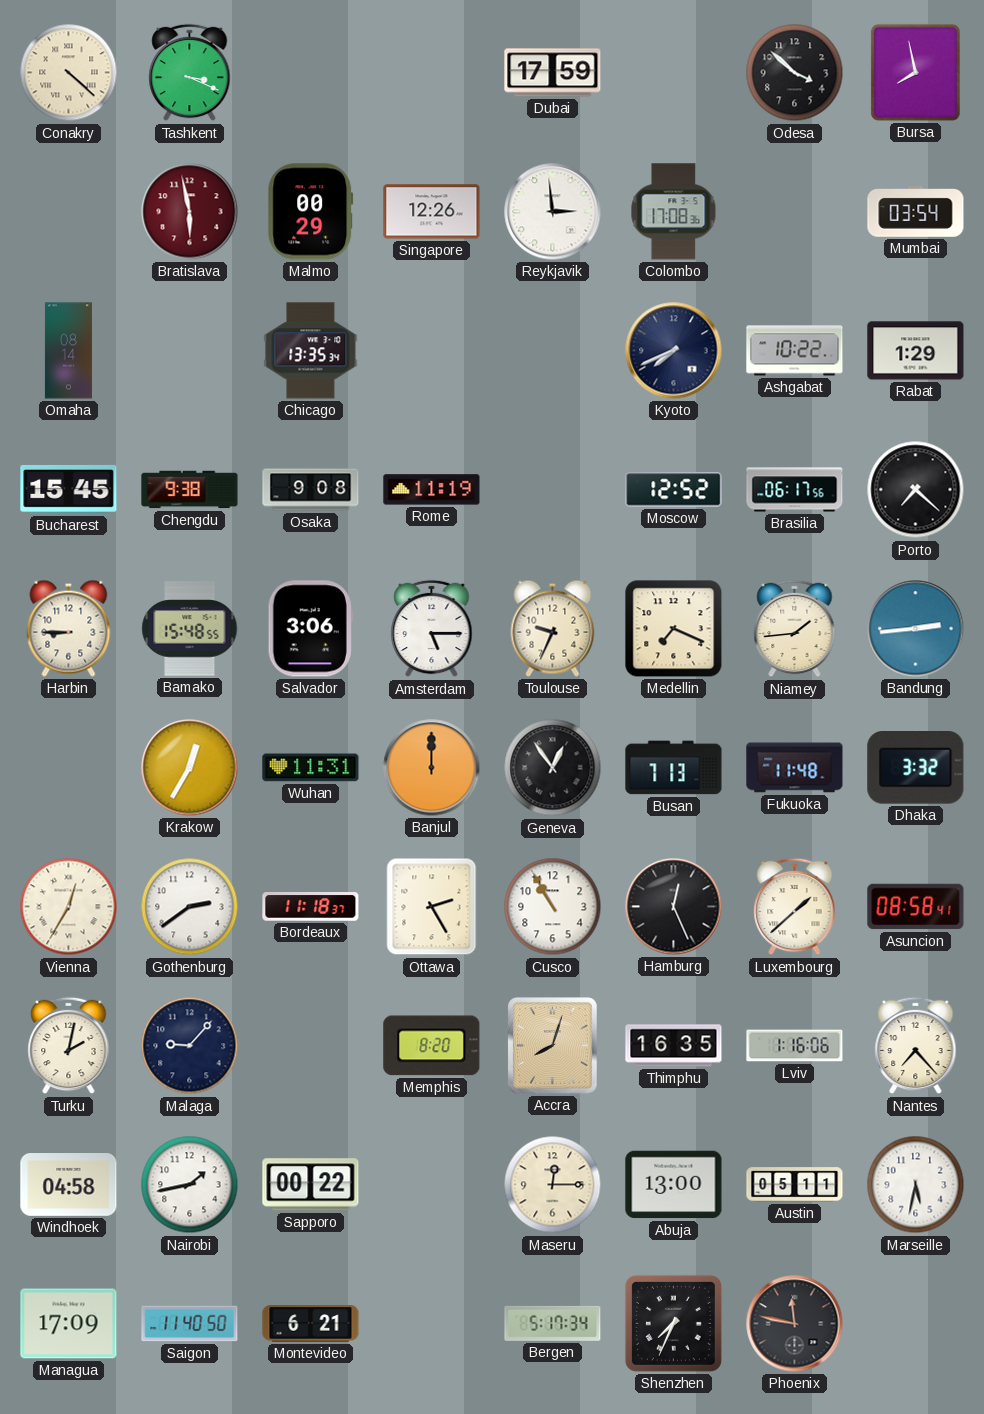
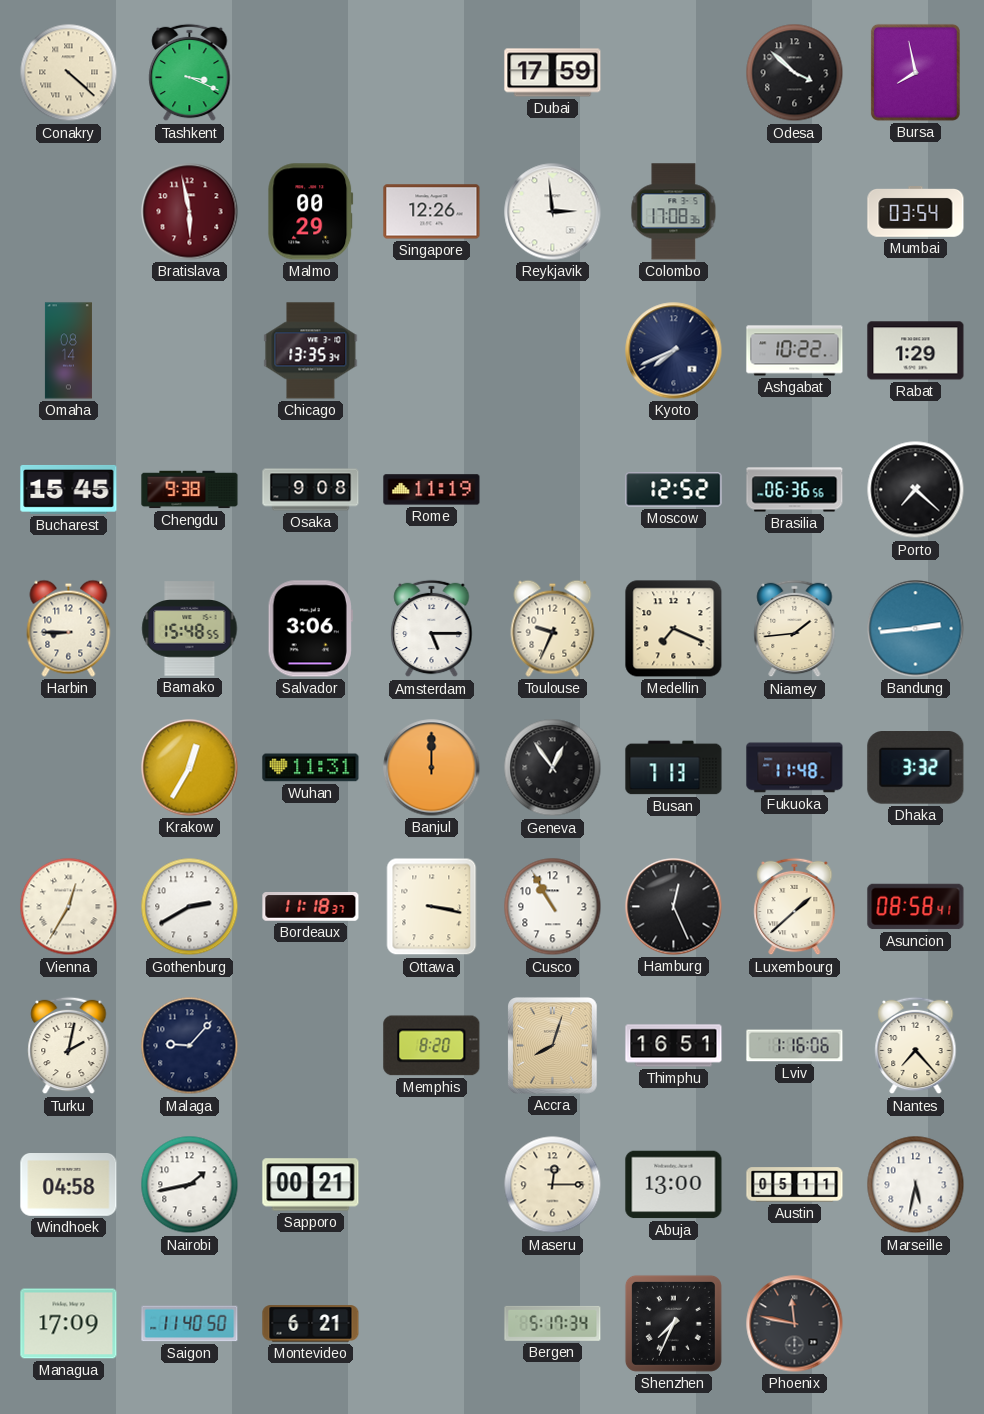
Brasilia: 06:17 -> 06:36 (795, 490)
Gothenburg: 2:39 -> 2:40 (190, 907)
Ottawa: 2:25 -> 3:17 (432, 907)
Thimphu: 16:35 -> 16:51 (674, 1046)
Sapporo: 00:22 -> 00:21 (311, 1185)
